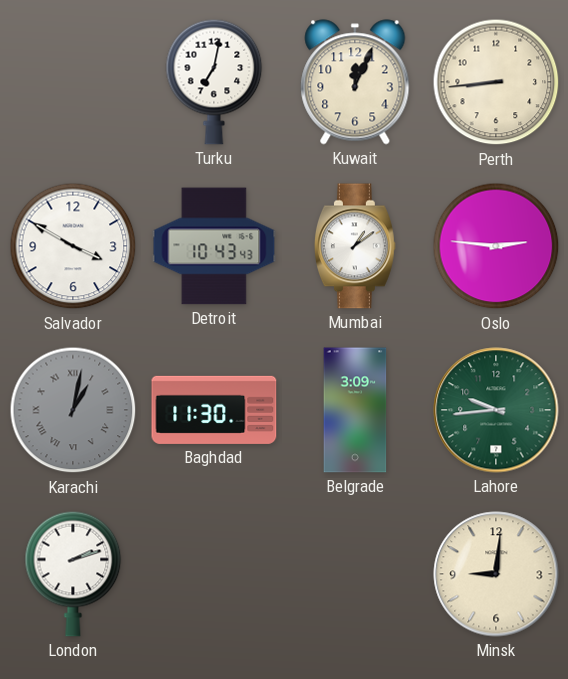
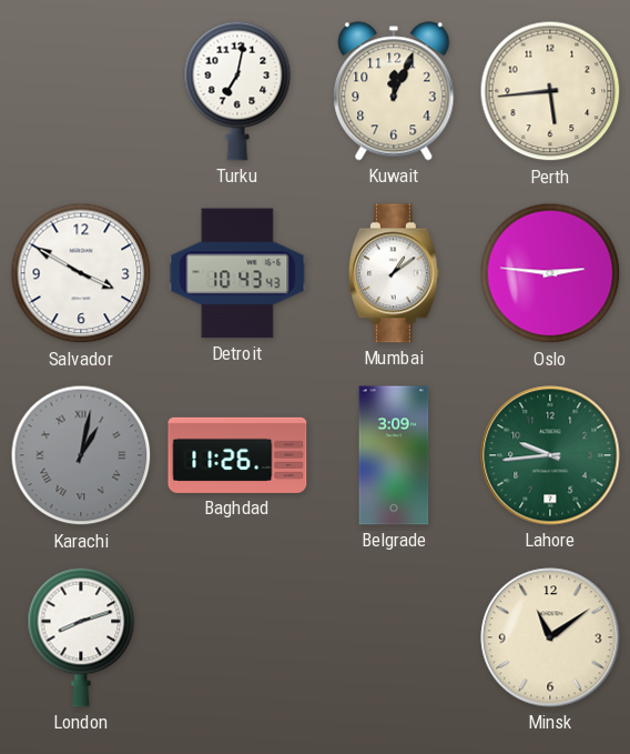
Perth: 8:44 -> 5:44 (550, 91)
Baghdad: 11:30 -> 11:26 (237, 455)
London: 2:12 -> 8:12 (81, 637)
Minsk: 9:01 -> 11:09 (550, 637)
